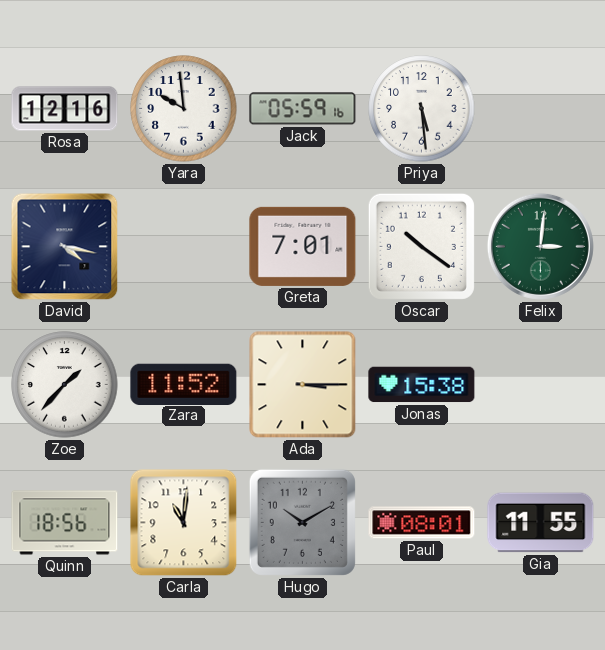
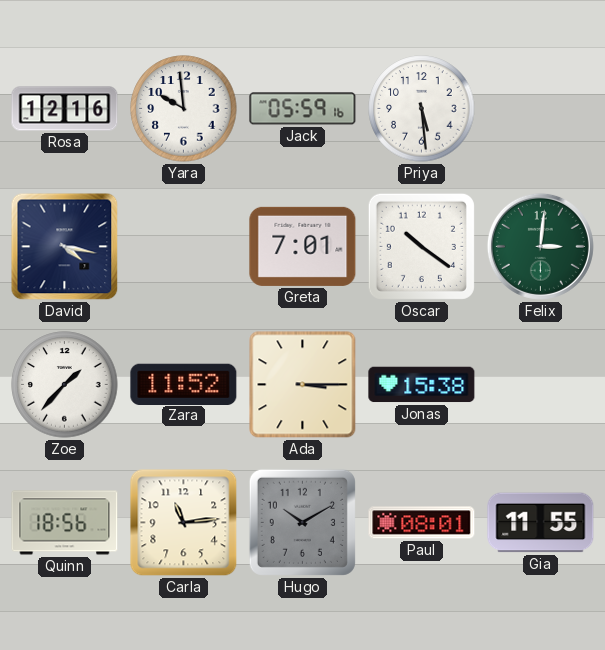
Carla: 11:01 -> 11:14 (184, 523)
